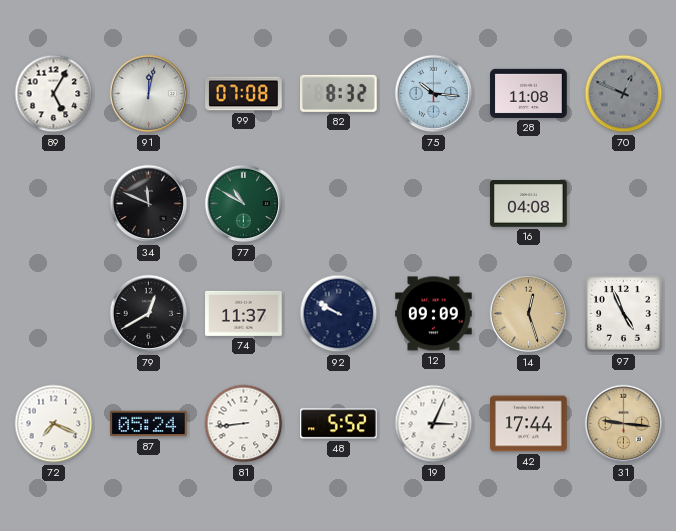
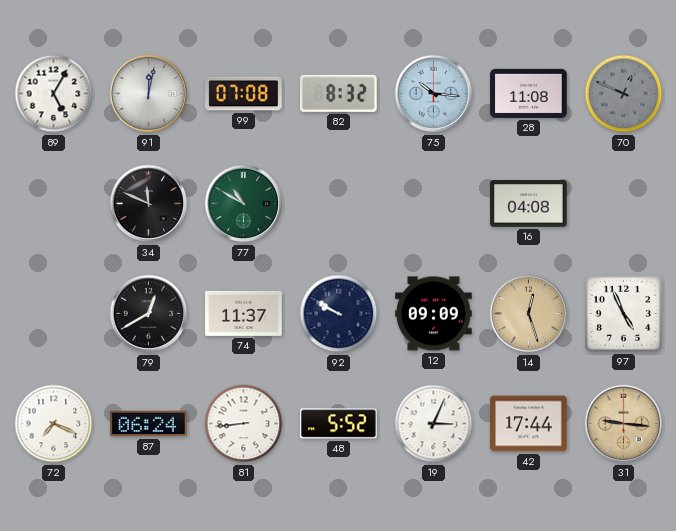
87: 05:24 -> 06:24 (149, 424)
